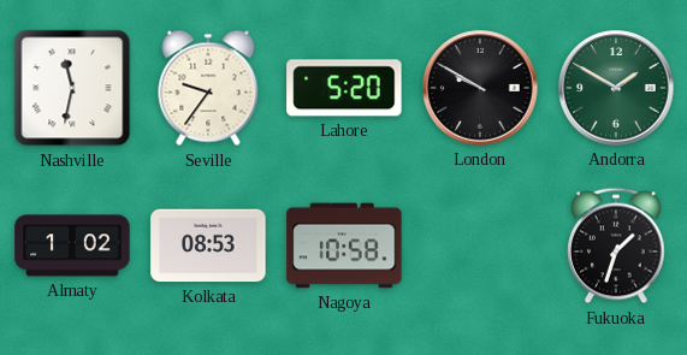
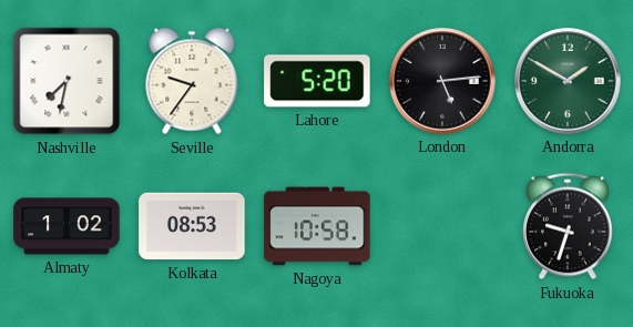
Nashville: 11:32 -> 7:32 (67, 81)
London: 9:50 -> 5:14 (442, 81)
Fukuoka: 1:33 -> 9:33 (569, 226)
